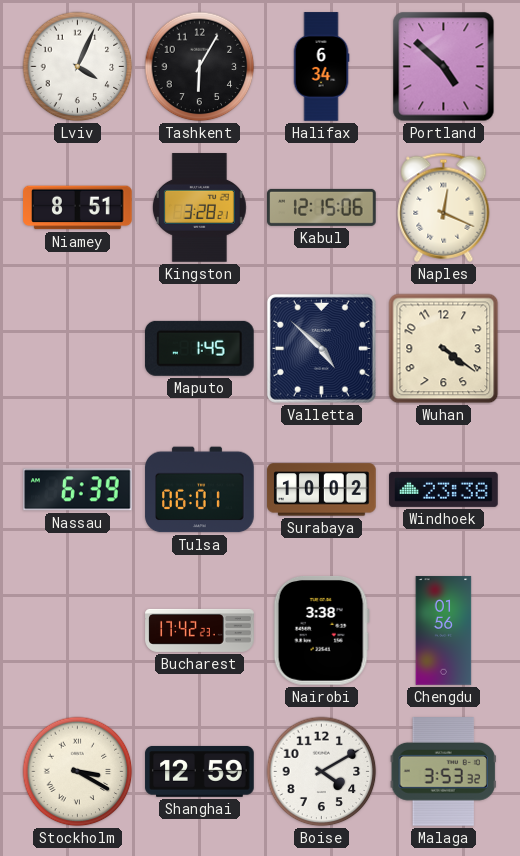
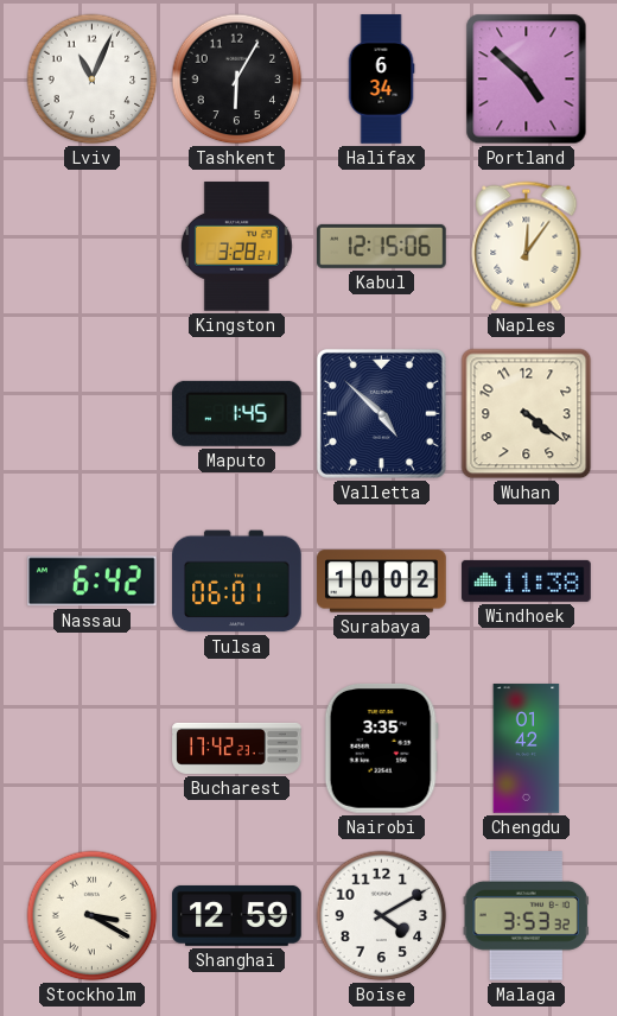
Lviv: 4:04 -> 11:04 (93, 80)
Niamey: 8:51 -> none (78, 208)
Naples: 12:19 -> 12:06 (527, 246)
Nassau: 6:39 -> 6:42 (93, 582)
Windhoek: 23:38 -> 11:38 (527, 580)
Nairobi: 3:38 -> 3:35 (381, 749)
Chengdu: 01:56 -> 01:42 (527, 749)
